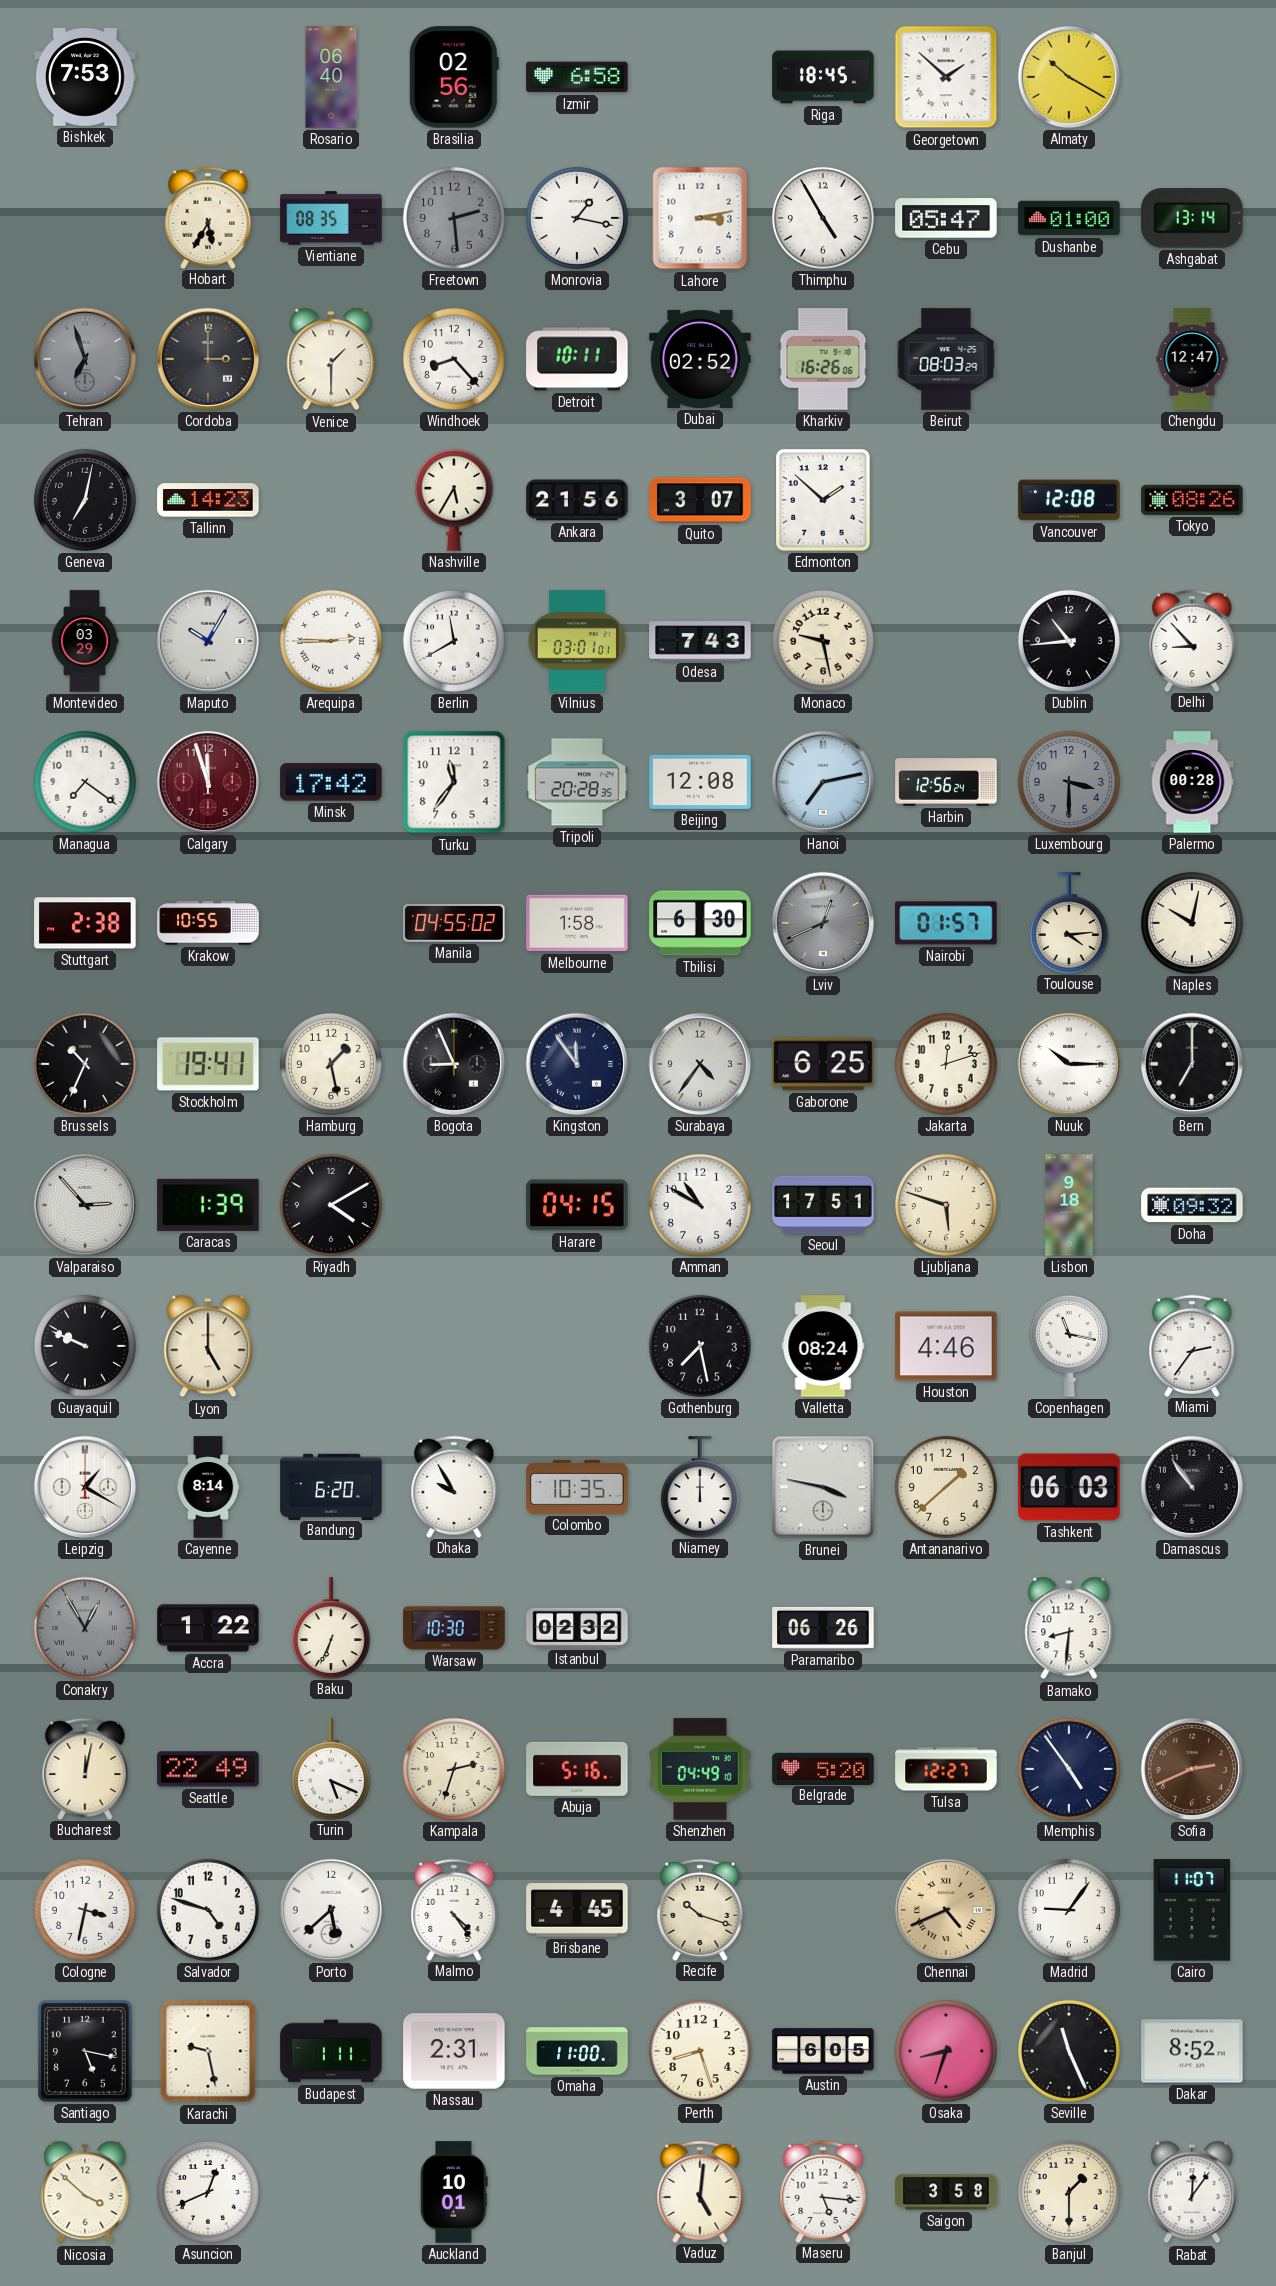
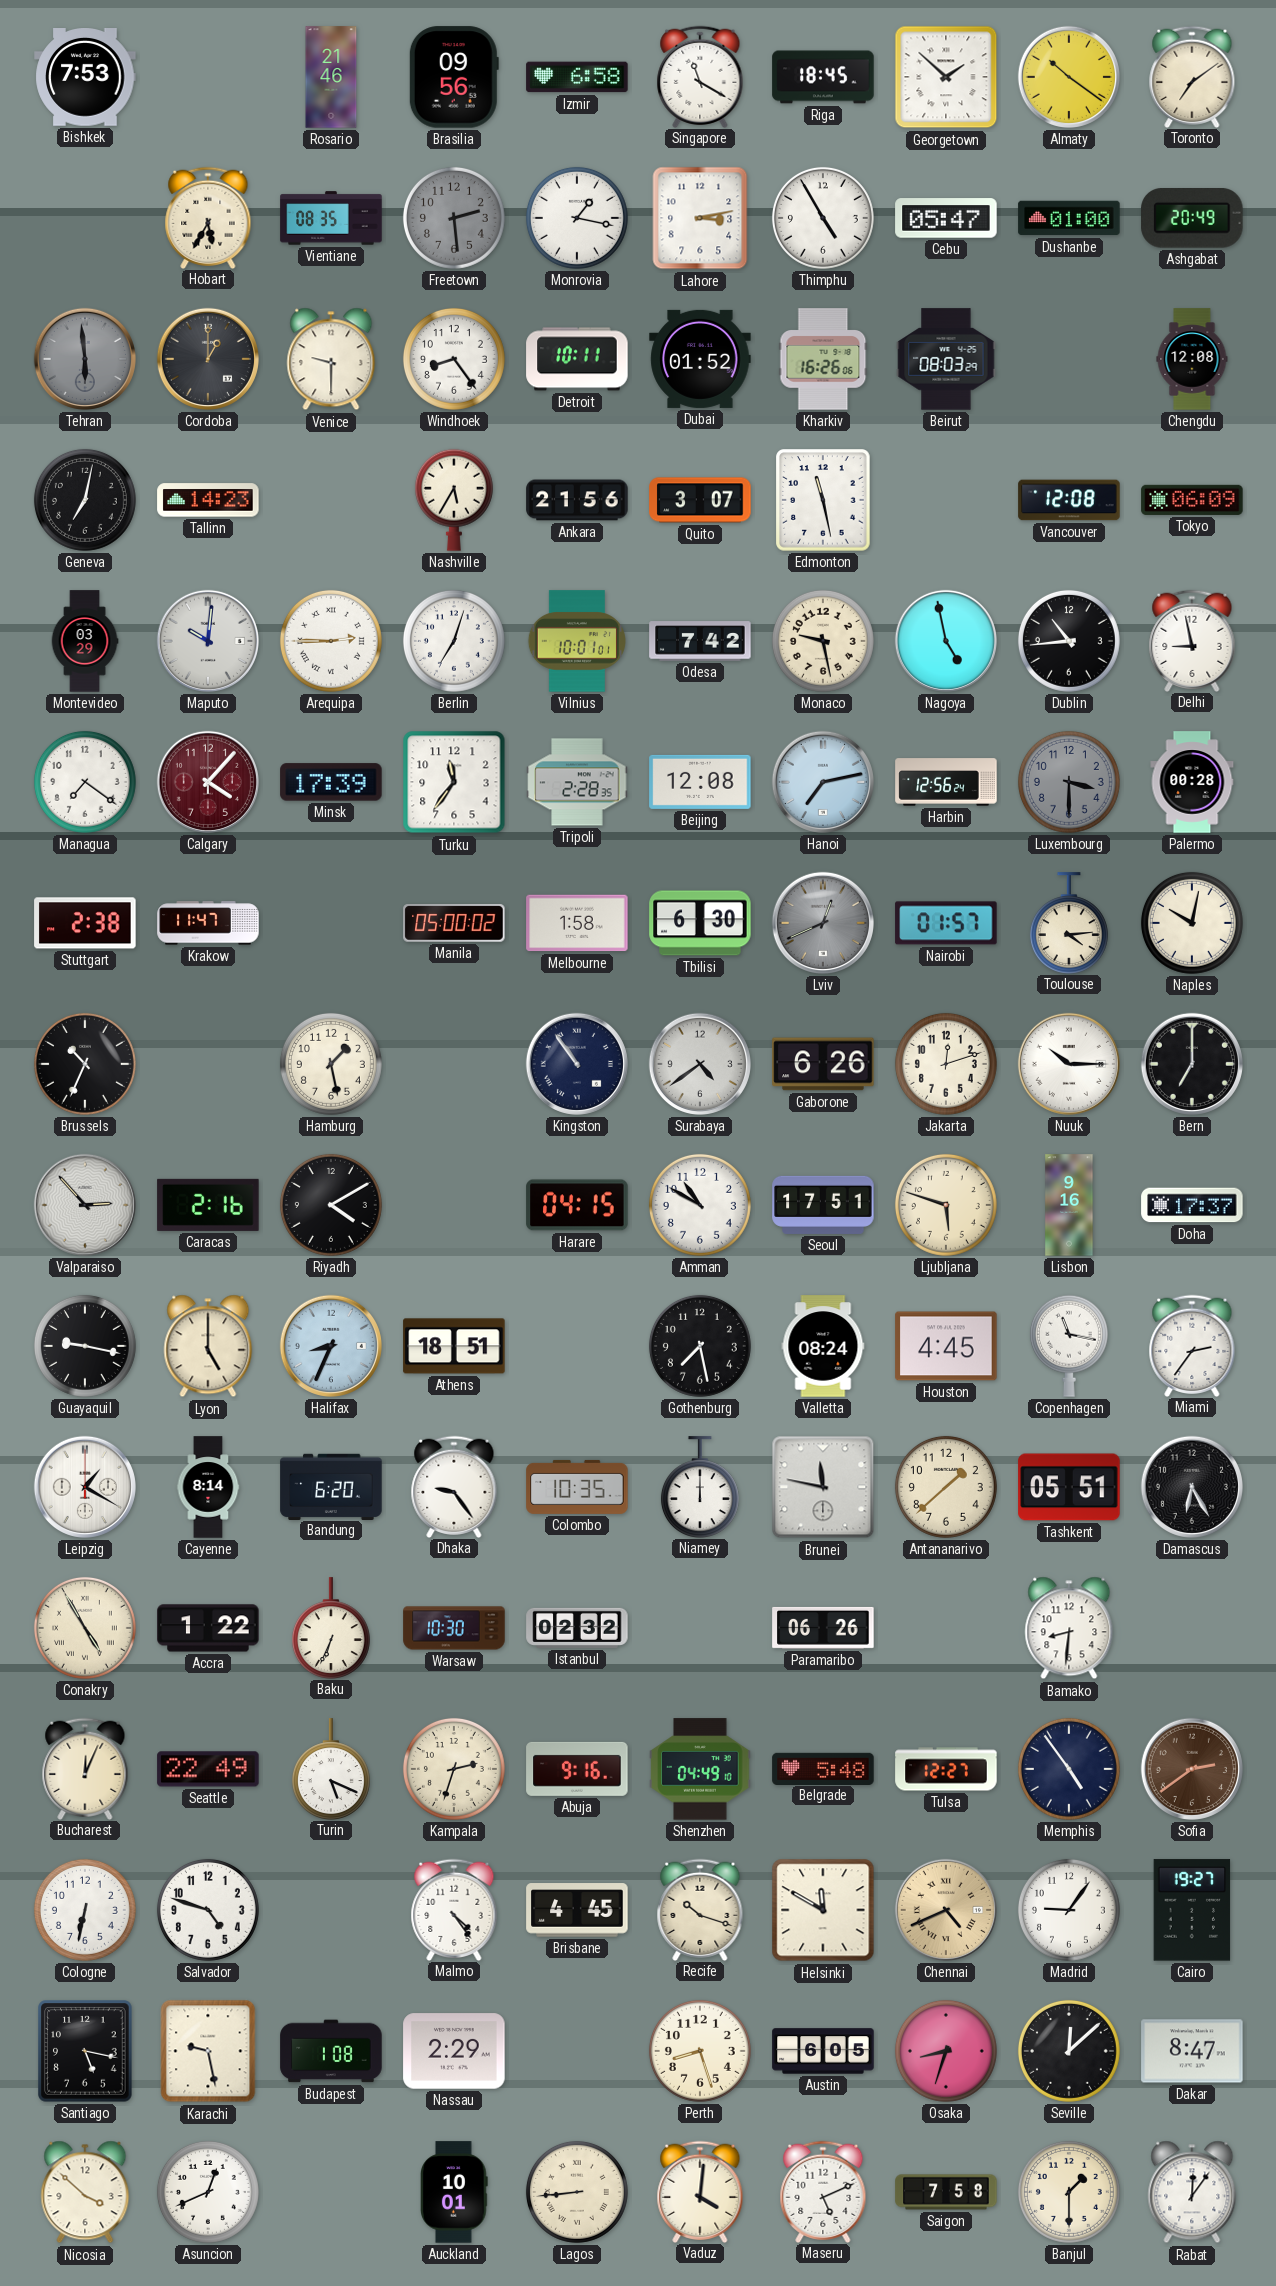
Rosario: 06:40 -> 21:46 (331, 77)
Brasilia: 02:56 -> 09:56 (454, 77)
Singapore: none -> 11:20 (700, 76)
Almaty: 10:20 -> 10:21 (1069, 77)
Toronto: none -> 7:09 (1192, 76)
Ashgabat: 13:14 -> 20:49 (1192, 219)
Tehran: 6:57 -> 5:59 (85, 359)
Cordoba: 3:00 -> 1:00 (208, 359)
Venice: 1:30 -> 9:30 (331, 359)
Windhoek: 8:23 -> 8:24 (454, 359)
Dubai: 02:52 -> 01:52 (700, 359)
Chengdu: 12:47 -> 12:08 (1192, 359)
Edmonton: 1:52 -> 11:28 (823, 500)
Tokyo: 08:26 -> 06:09 (1192, 500)
Maputo: 10:05 -> 10:01 (208, 641)
Berlin: 11:40 -> 7:03 (454, 641)
Vilnius: 03:01 -> 10:01 (577, 641)
Odesa: 7:43 -> 7:42 (700, 641)
Nagoya: none -> 4:58 (946, 641)
Delhi: 8:53 -> 8:58 (1192, 640)
Calgary: 11:57 -> 4:07 (208, 782)
Minsk: 17:42 -> 17:39 (331, 782)
Tripoli: 20:28 -> 2:28 (577, 782)
Krakow: 10:55 -> 11:47 (208, 923)
Manila: 04:55 -> 05:00 (454, 923)
Stockholm: 19:41 -> none (208, 1064)
Bogota: 8:56 -> none (454, 1064)
Kingston: 11:54 -> 10:54 (577, 1064)
Surabaya: 4:36 -> 4:39 (700, 1064)
Gaborone: 6:25 -> 6:26 (823, 1064)
Caracas: 1:39 -> 2:16 (208, 1205)
Lisbon: 9:18 -> 9:16 (1069, 1205)
Doha: 09:32 -> 17:37 (1192, 1205)
Guayaquil: 9:49 -> 9:17 (85, 1346)
Halifax: none -> 8:34 (331, 1346)
Athens: none -> 18:51 (454, 1346)
Houston: 4:46 -> 4:45 (946, 1346)
Dhaka: 9:55 -> 9:24 (454, 1486)
Brunei: 3:47 -> 11:47 (823, 1487)
Tashkent: 06:03 -> 05:51 (1069, 1487)
Damascus: 10:54 -> 6:25 (1192, 1487)
Conakry: 12:55 -> 4:55 (85, 1628)
Conakry dial: grey -> cream (85, 1628)
Bucharest: 12:02 -> 12:04 (85, 1768)
Abuja: 5:16 -> 9:16 (577, 1769)
Belgrade: 5:20 -> 5:48 (823, 1768)
Sofia: 2:41 -> 2:39 (1192, 1769)
Cologne: 3:32 -> 6:32 (85, 1910)
Porto: 5:38 -> none (331, 1910)
Helsinki: none -> 11:50 (823, 1910)
Cairo: 11:07 -> 19:27 (1192, 1910)
Budapest: 1:11 -> 1:08 (331, 2051)
Nassau: 2:31 -> 2:29 (454, 2051)
Omaha: 11:00 -> none (577, 2051)
Seville: 11:26 -> 12:08 (1069, 2051)
Dakar: 8:52 -> 8:47 (1192, 2051)
Lagos: none -> 8:44 (577, 2192)
Vaduz: 5:01 -> 4:01 (700, 2191)
Maseru: 5:16 -> 5:11 (823, 2191)
Saigon: 3:58 -> 7:58 (946, 2192)
